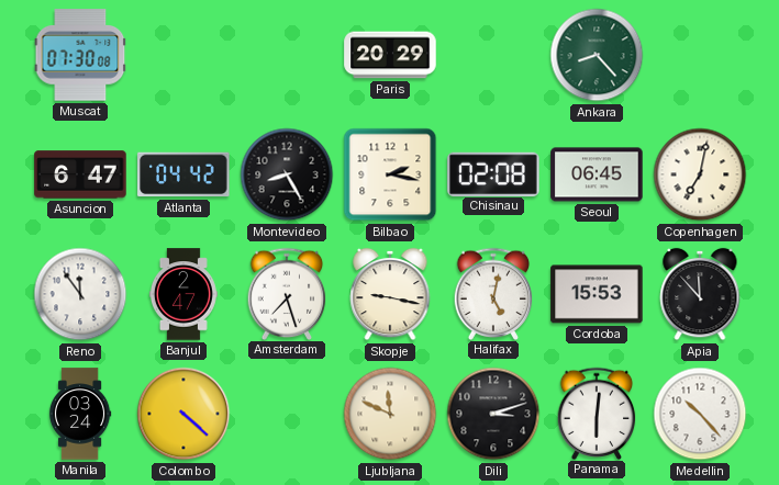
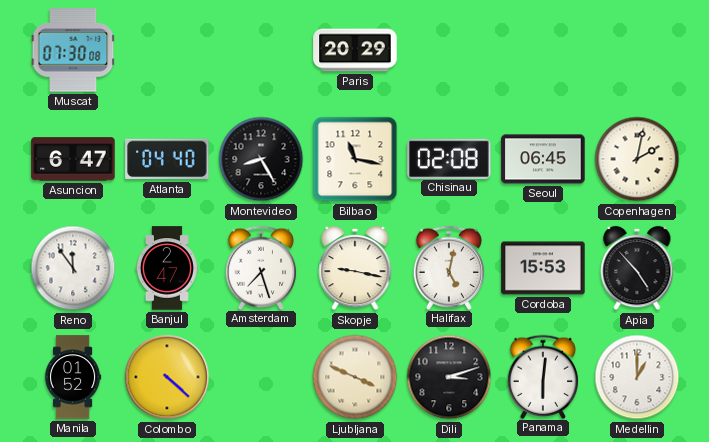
Ankara: 8:23 -> none (597, 55)
Atlanta: 04:42 -> 04:40 (167, 159)
Bilbao: 2:17 -> 11:17 (355, 159)
Copenhagen: 7:02 -> 2:02 (637, 159)
Apia: 11:53 -> 4:53 (637, 268)
Manila: 03:24 -> 01:52 (73, 377)
Ljubljana: 11:49 -> 3:49 (355, 377)
Medellin: 10:23 -> 1:00 (637, 377)
